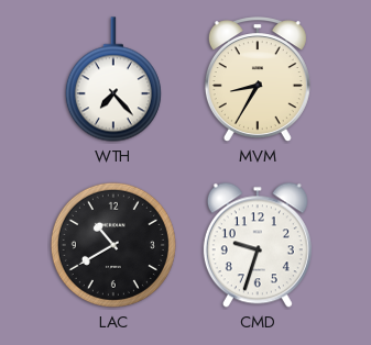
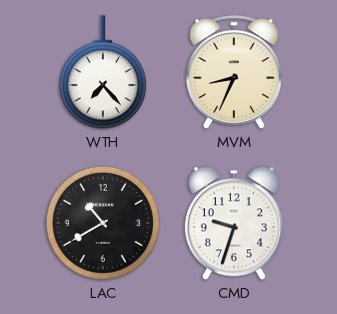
MVM: 8:35 -> 8:34 (234, 73)
